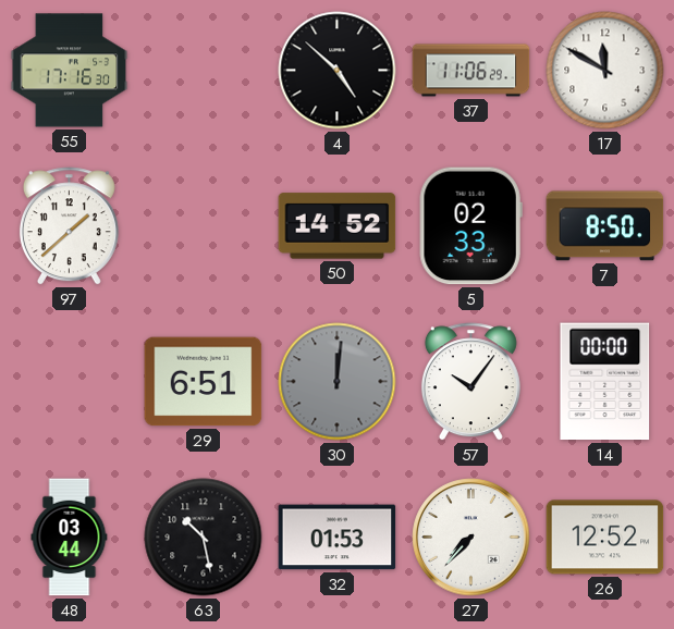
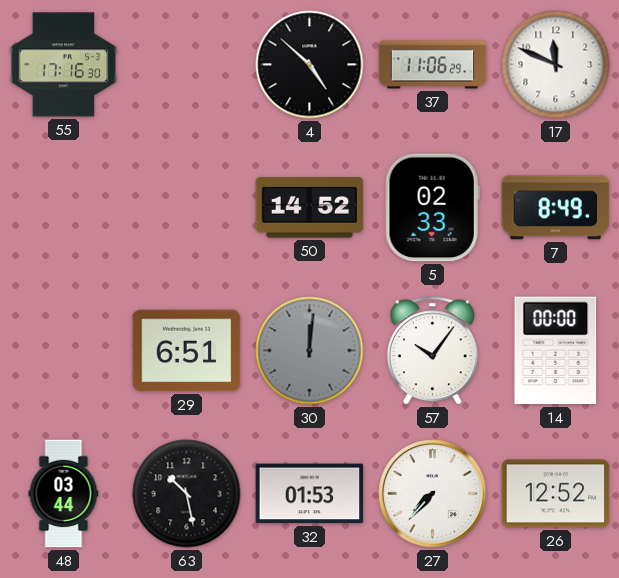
17: 11:50 -> 11:49 (556, 65)
97: 1:38 -> none (69, 226)
7: 8:50 -> 8:49 (556, 208)
